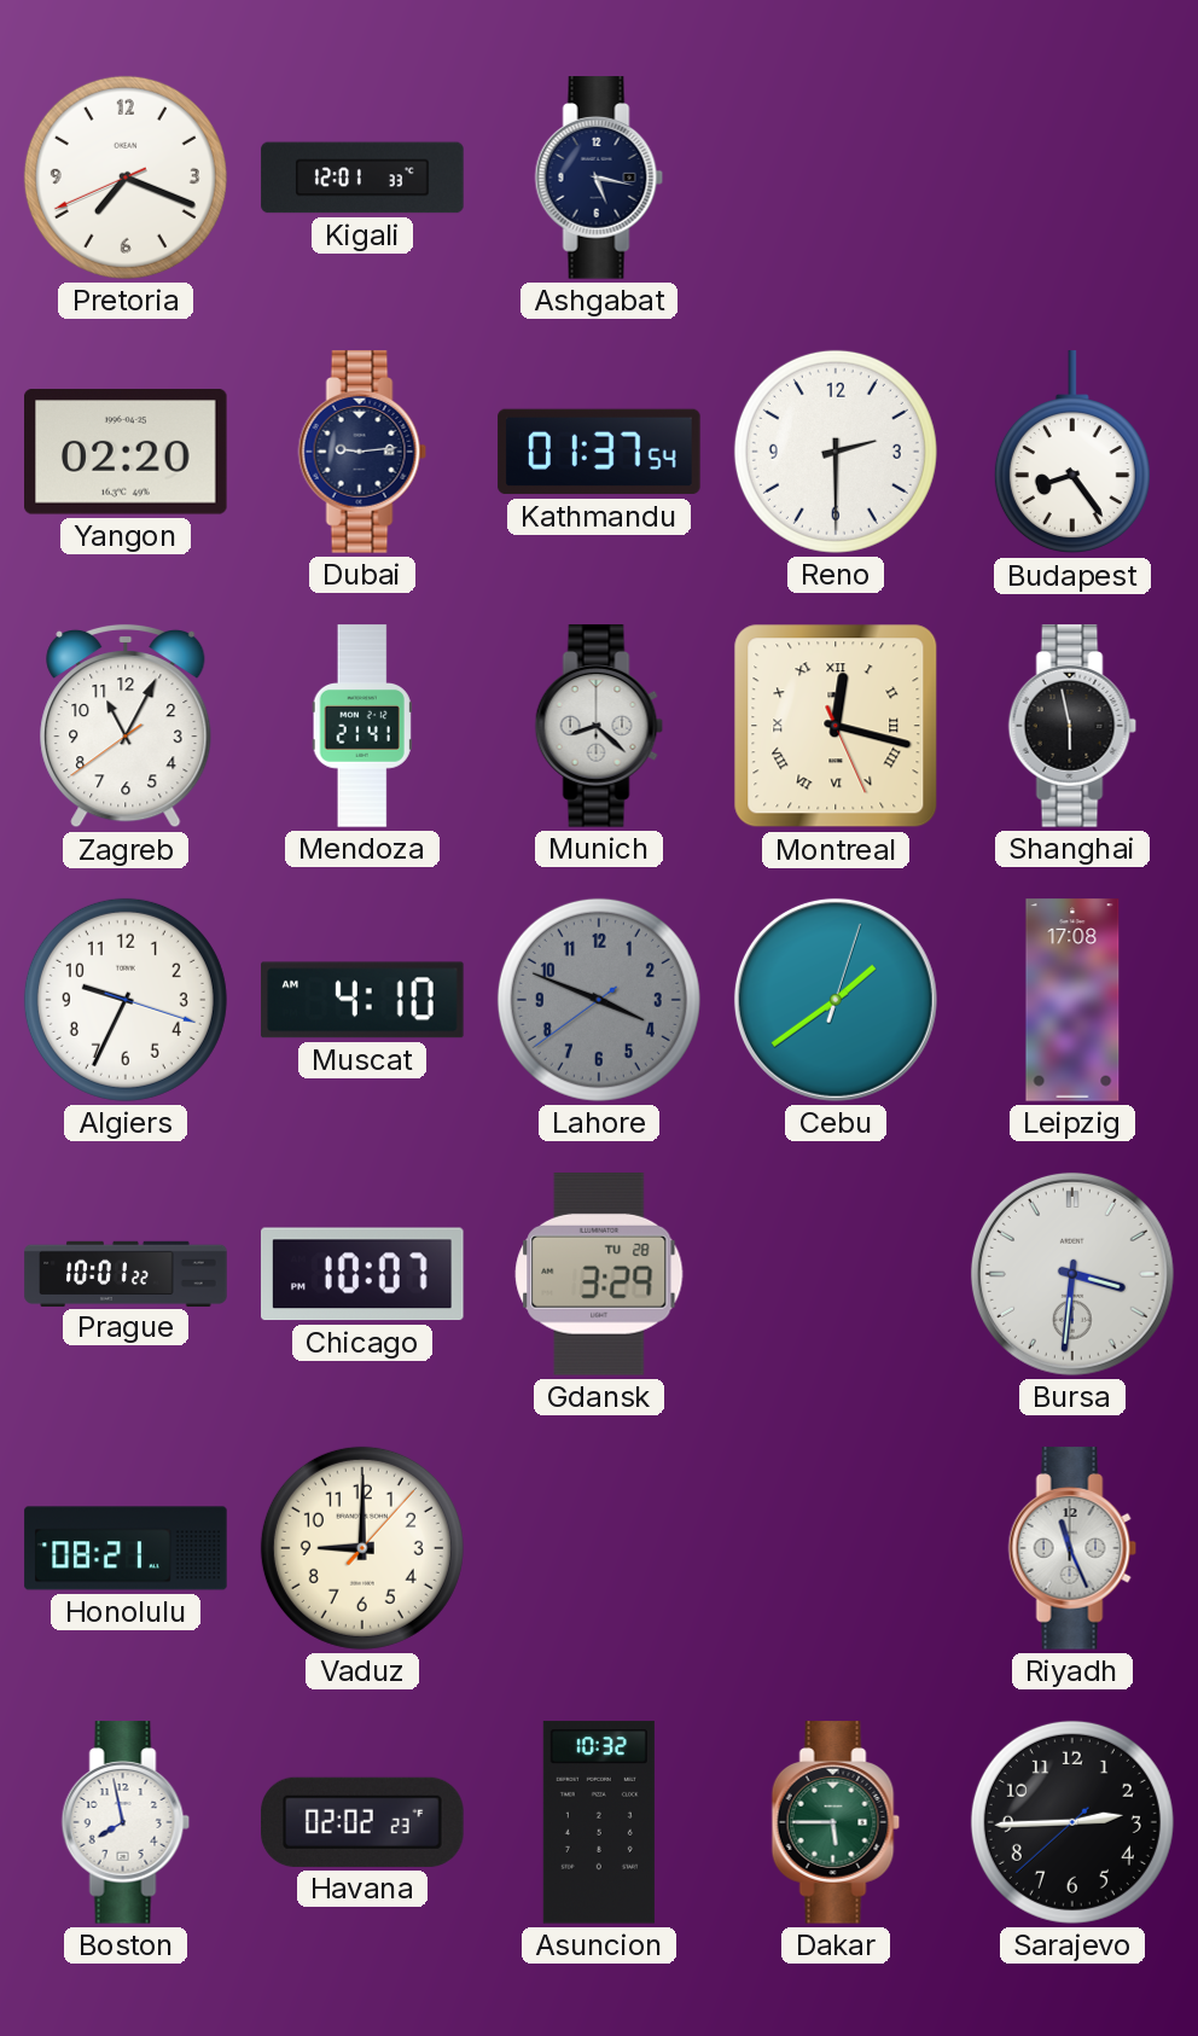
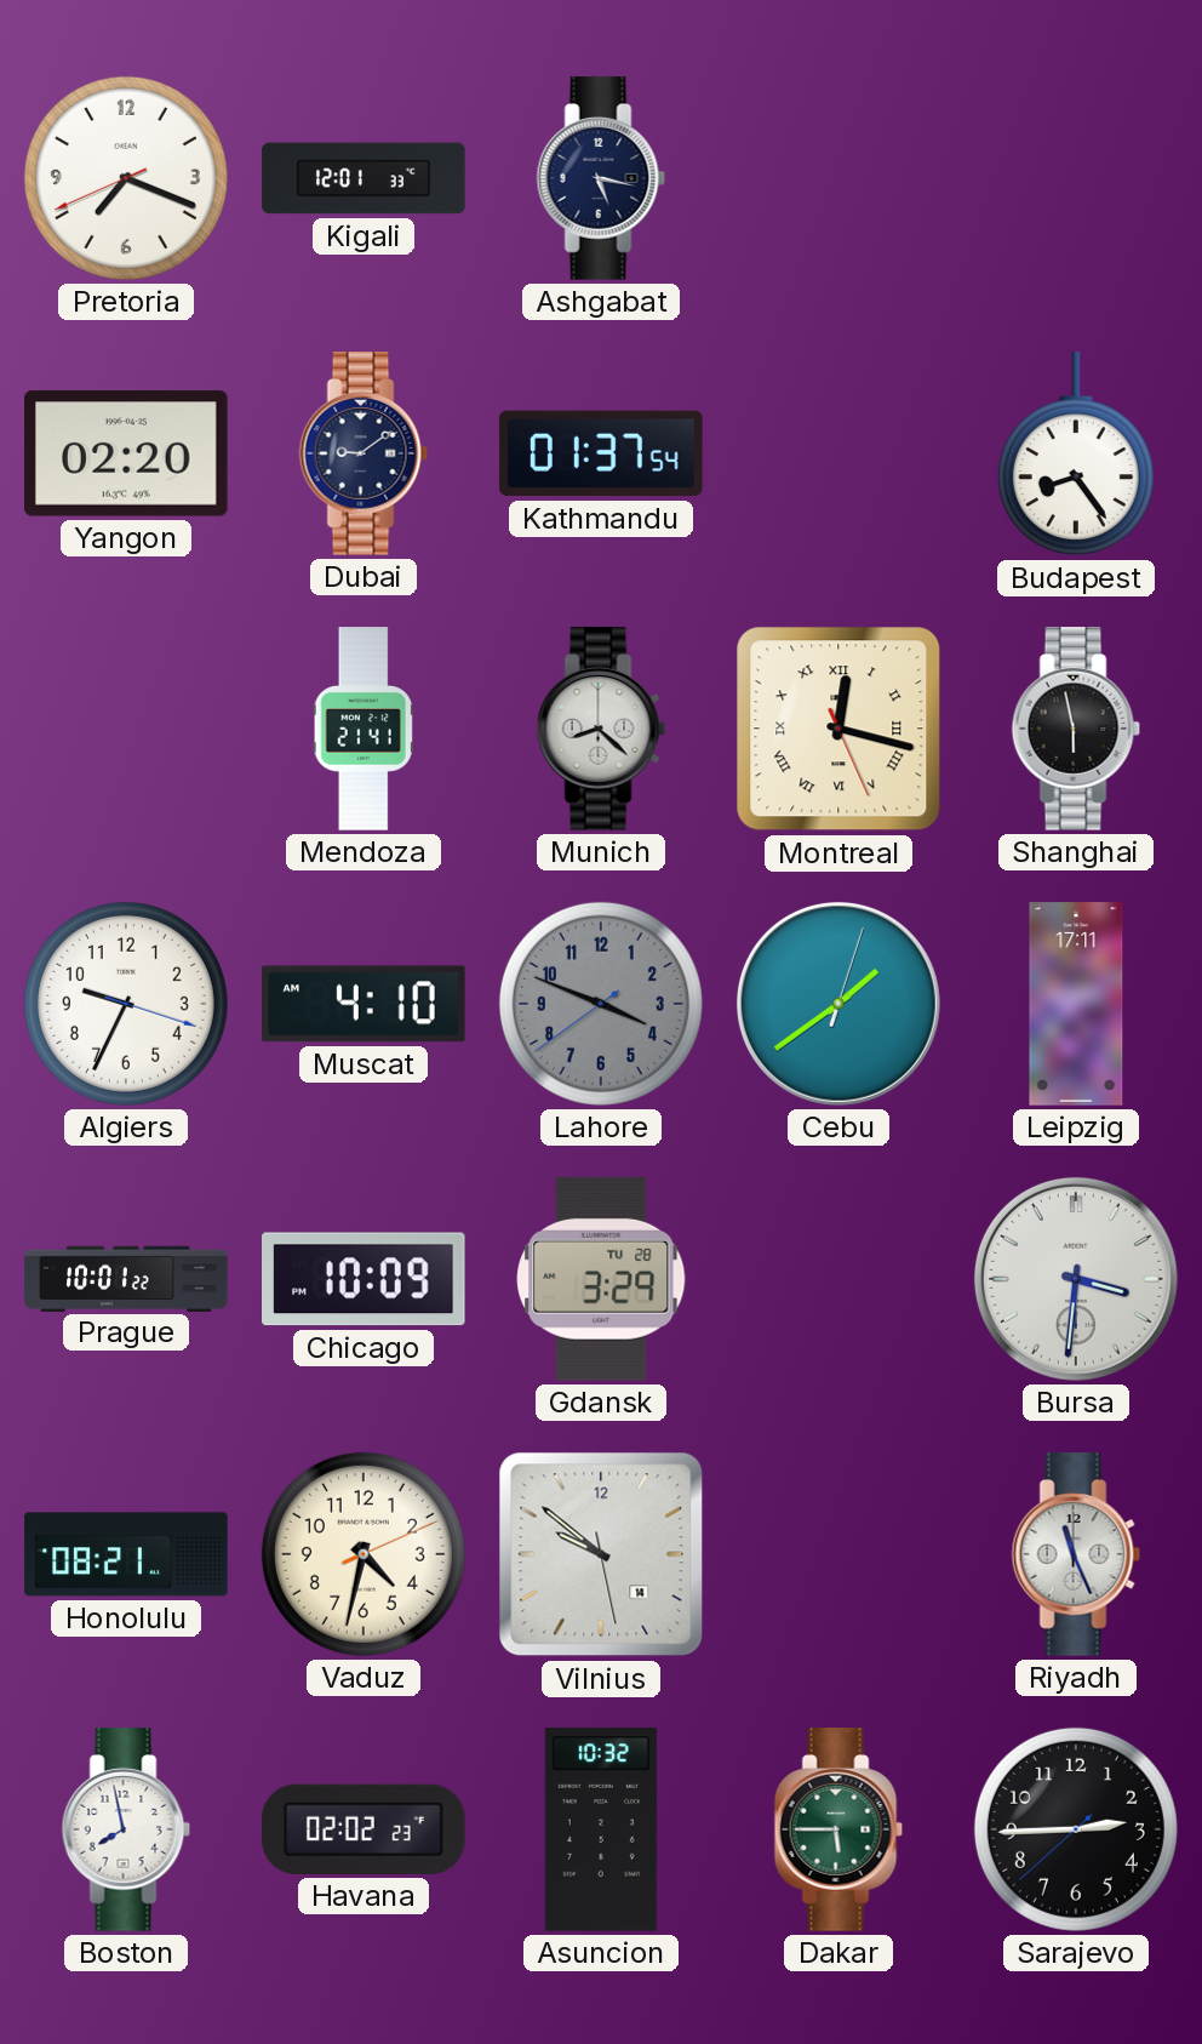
Dubai: 9:14 -> 9:09 (364, 453)
Reno: 2:30 -> none (836, 452)
Zagreb: 11:04 -> none (126, 726)
Leipzig: 17:08 -> 17:11 (1076, 1004)
Chicago: 10:07 -> 10:09 (365, 1279)
Vaduz: 9:00 -> 4:32 (364, 1554)
Vilnius: none -> 9:51 (601, 1554)
